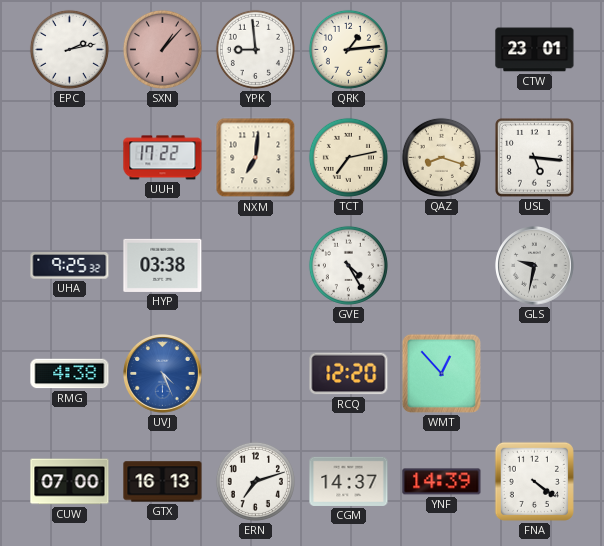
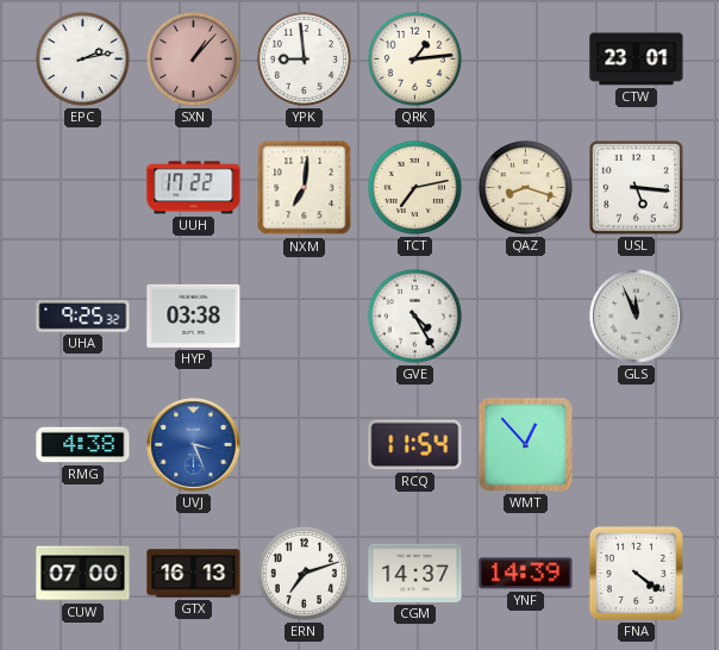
GLS: 9:32 -> 11:56 (637, 317)
UVJ: 4:26 -> 3:26 (194, 445)
RCQ: 12:20 -> 11:54 (415, 445)
